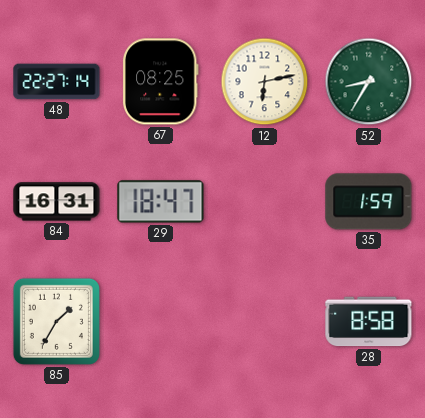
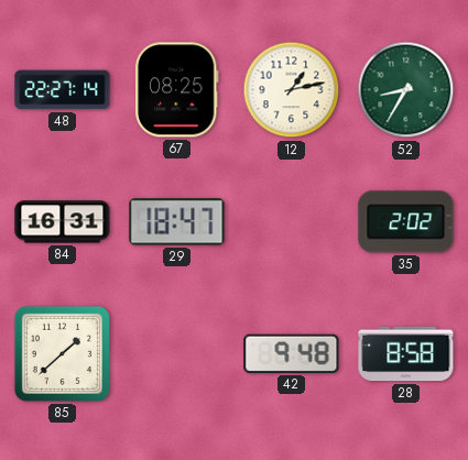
12: 6:13 -> 1:13 (292, 90)
35: 1:59 -> 2:02 (406, 222)
85: 1:35 -> 1:38 (62, 353)
42: none -> 9:48 (292, 353)
